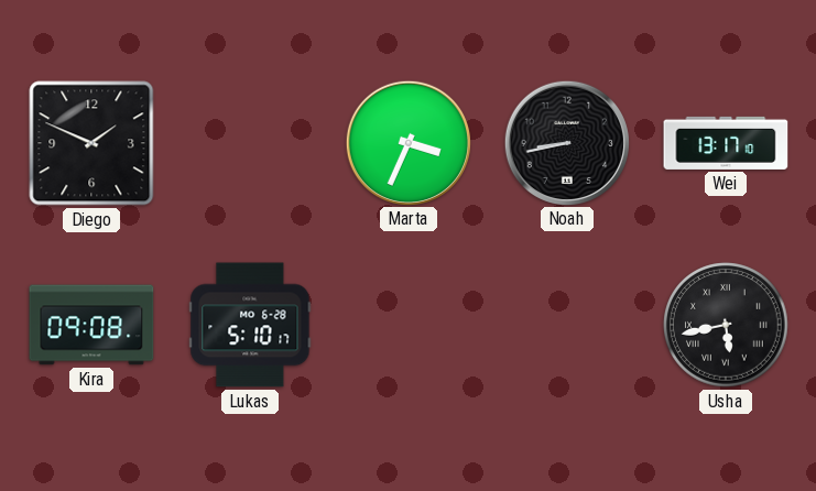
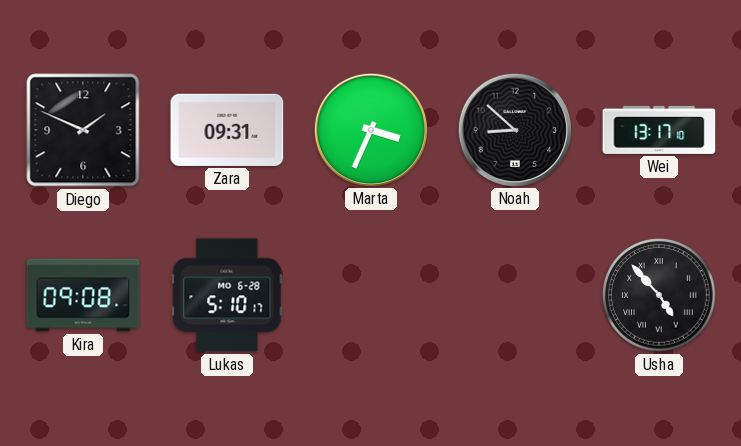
Zara: none -> 09:31 (227, 130)
Noah: 8:43 -> 8:52 (514, 129)
Usha: 5:43 -> 4:53 (659, 295)
